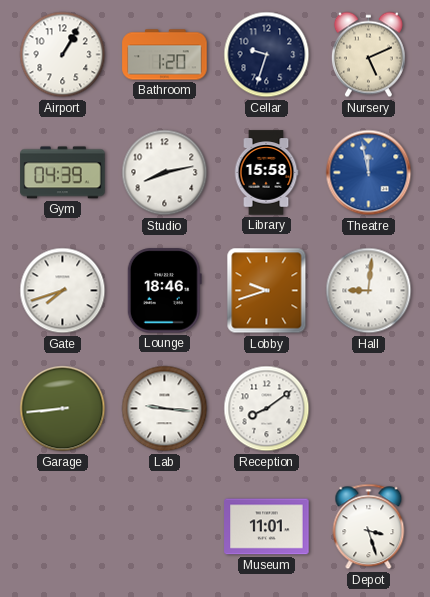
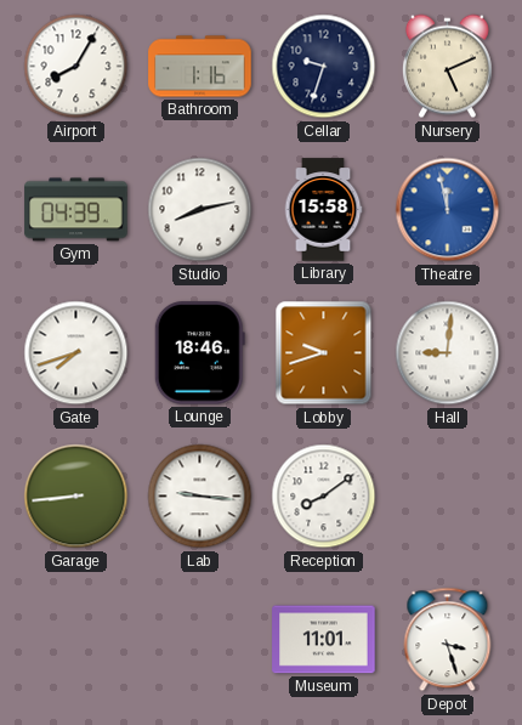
Airport: 1:05 -> 8:05 (76, 67)
Bathroom: 1:20 -> 1:16 (200, 67)
